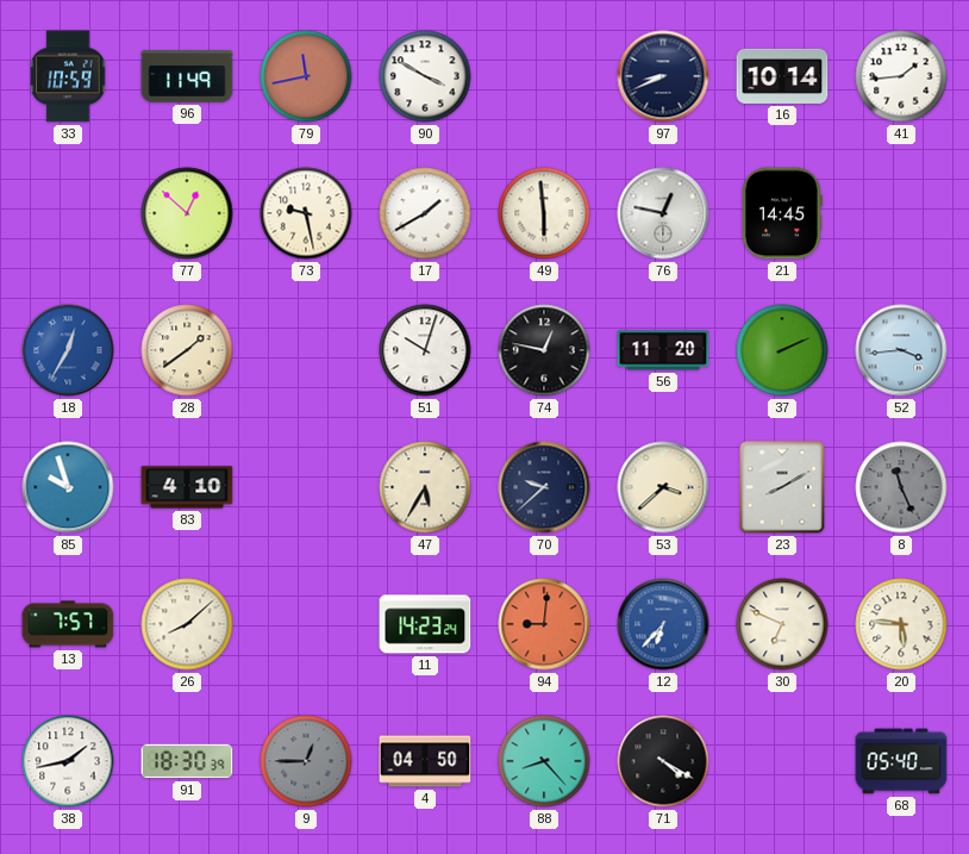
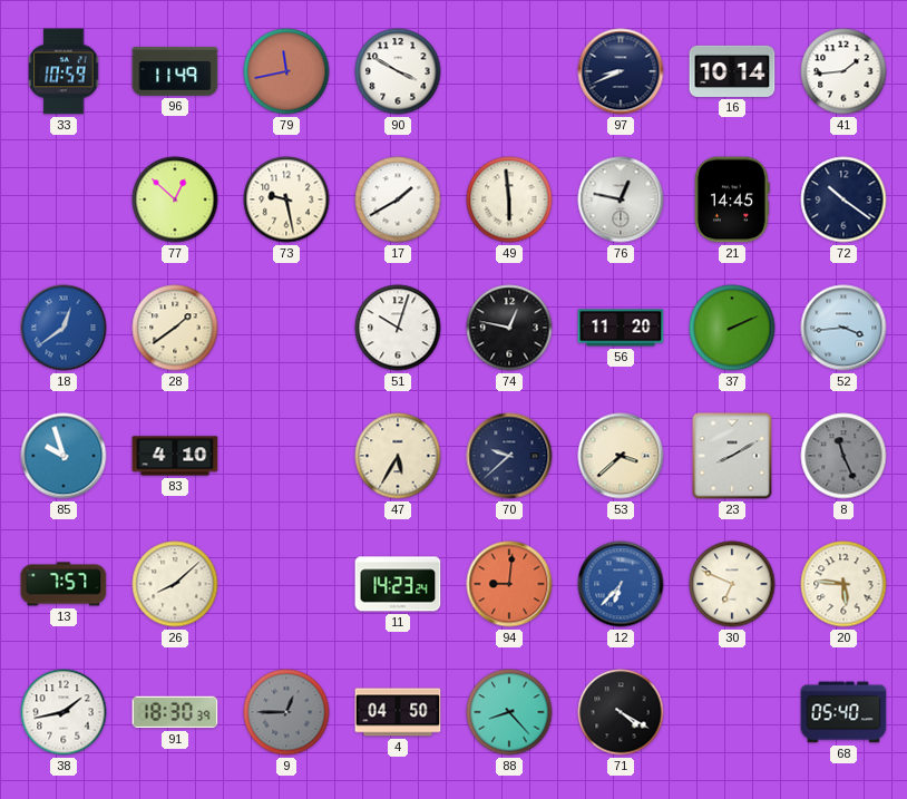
72: none -> 10:21 (843, 199)
18: 12:35 -> 12:39 (64, 328)
